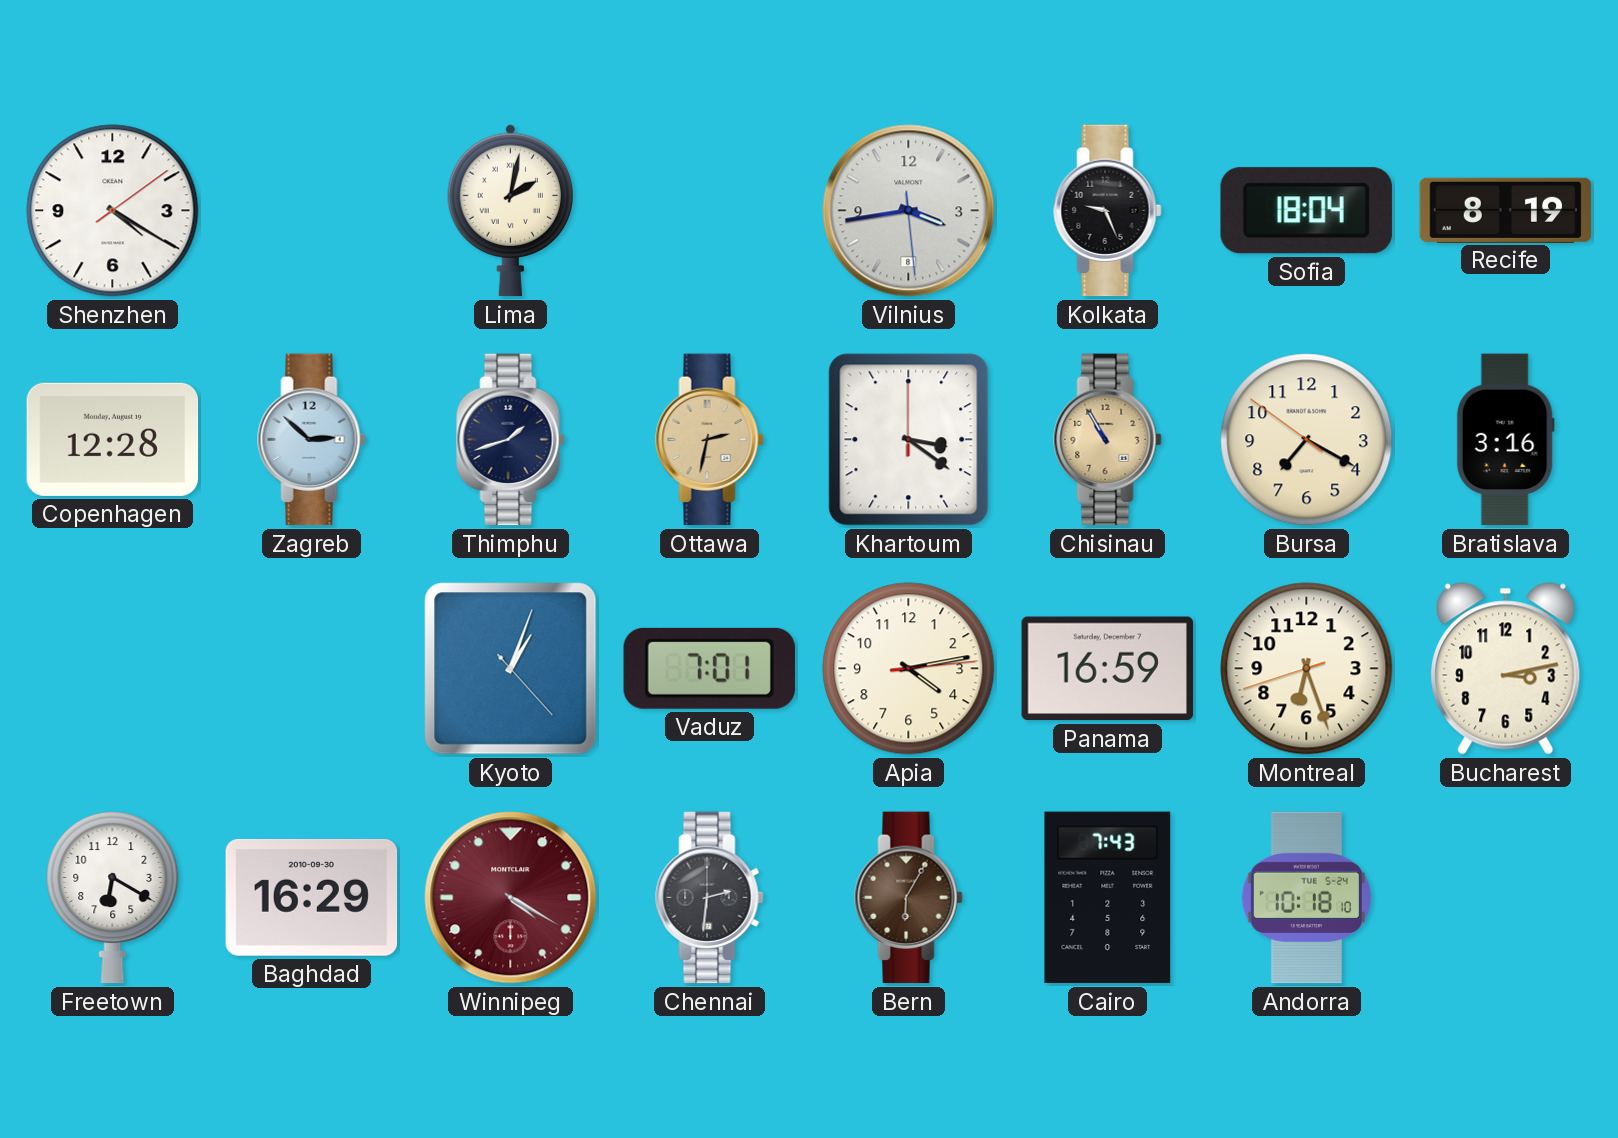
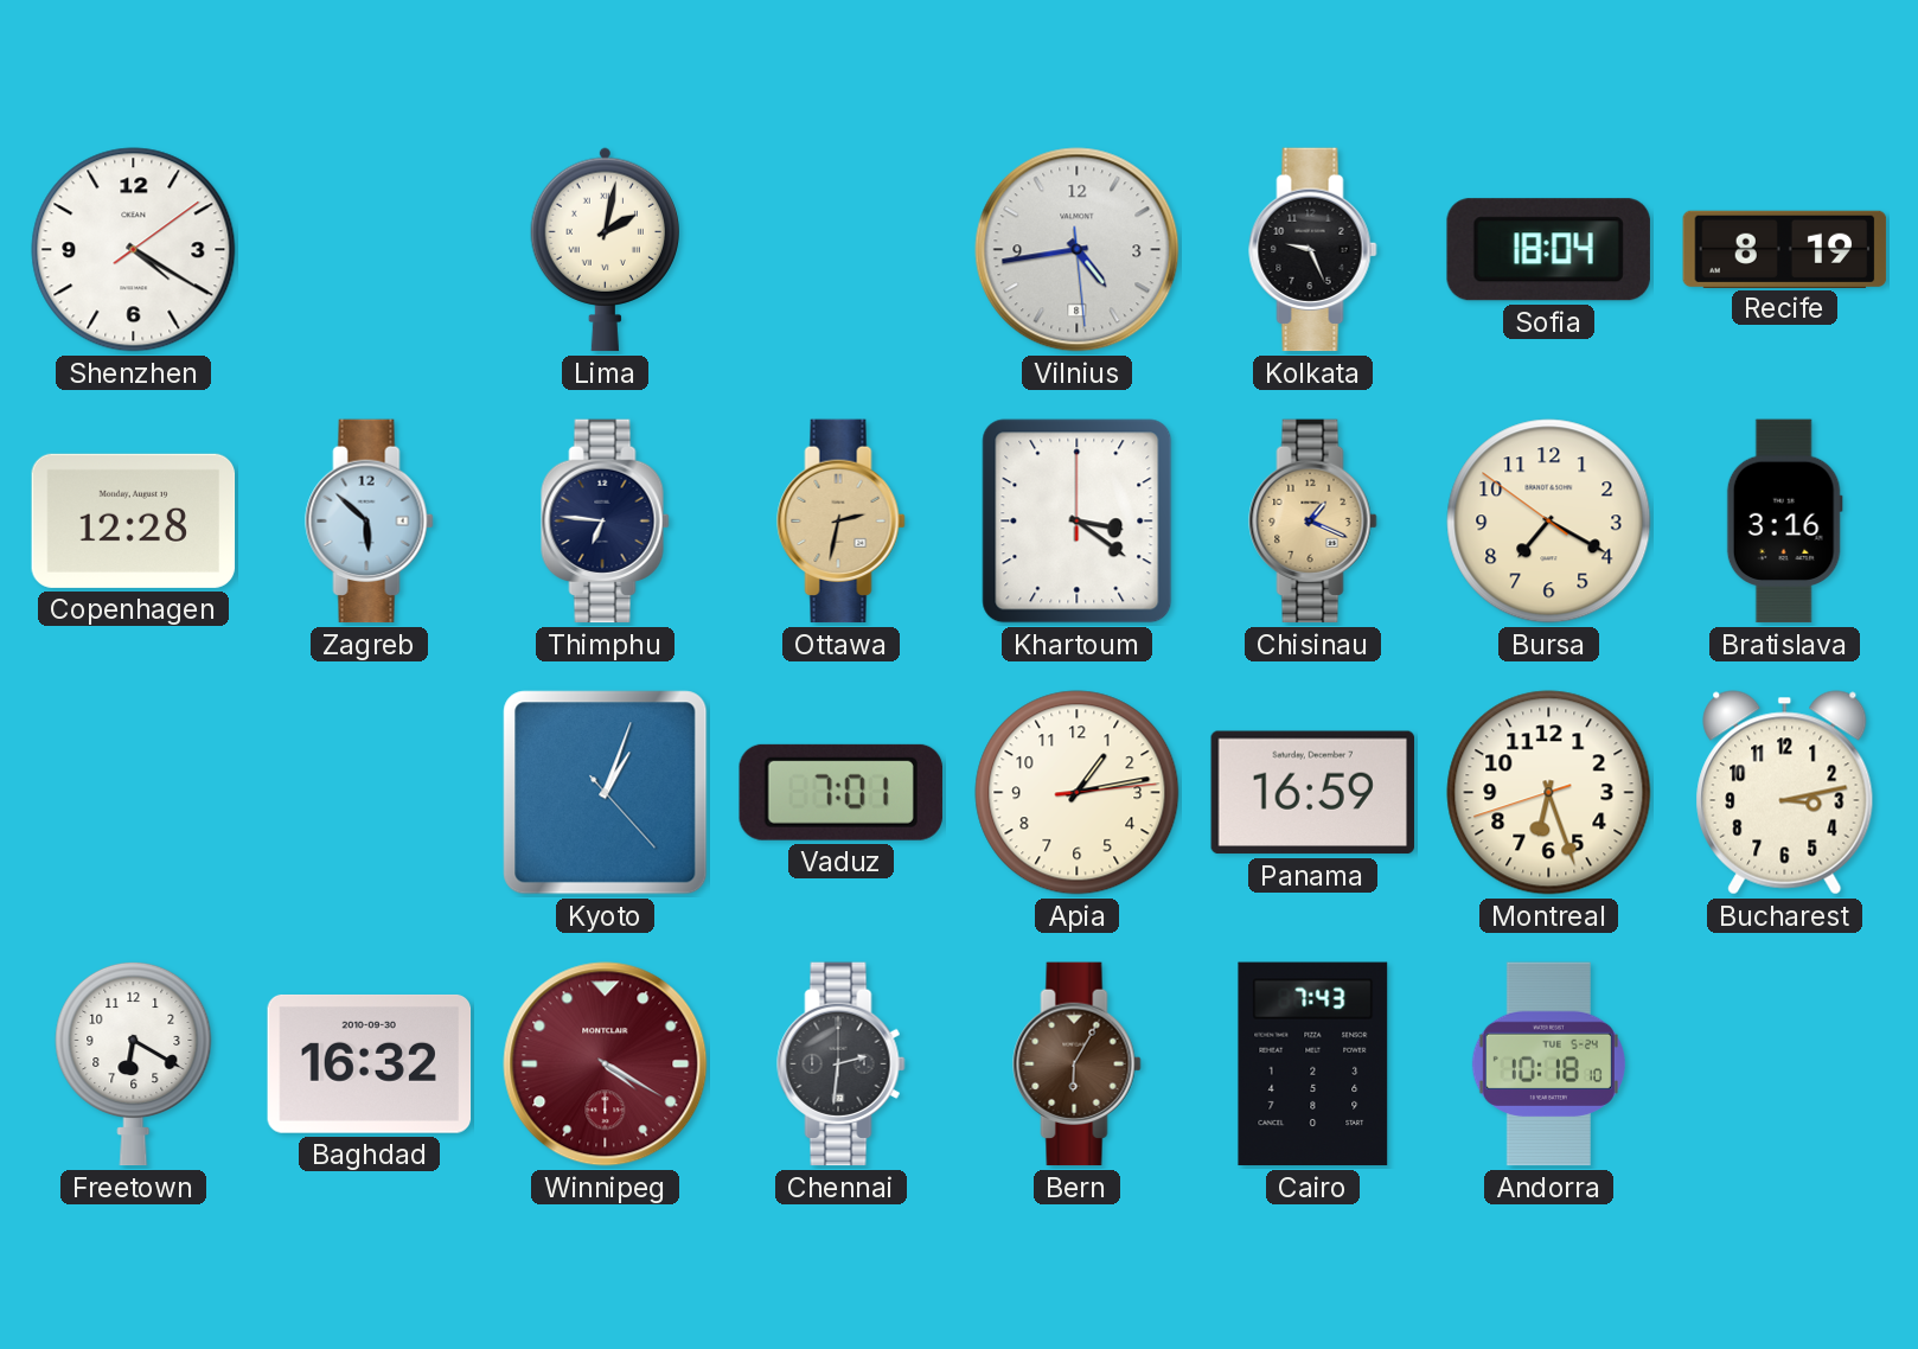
Vilnius: 3:43 -> 4:43 (1078, 250)
Zagreb: 2:52 -> 5:52 (370, 522)
Thimphu: 1:42 -> 6:46 (606, 522)
Chisinau: 10:55 -> 1:19 (1313, 522)
Apia: 4:13 -> 1:13 (1078, 793)
Baghdad: 16:29 -> 16:32 (370, 1063)
